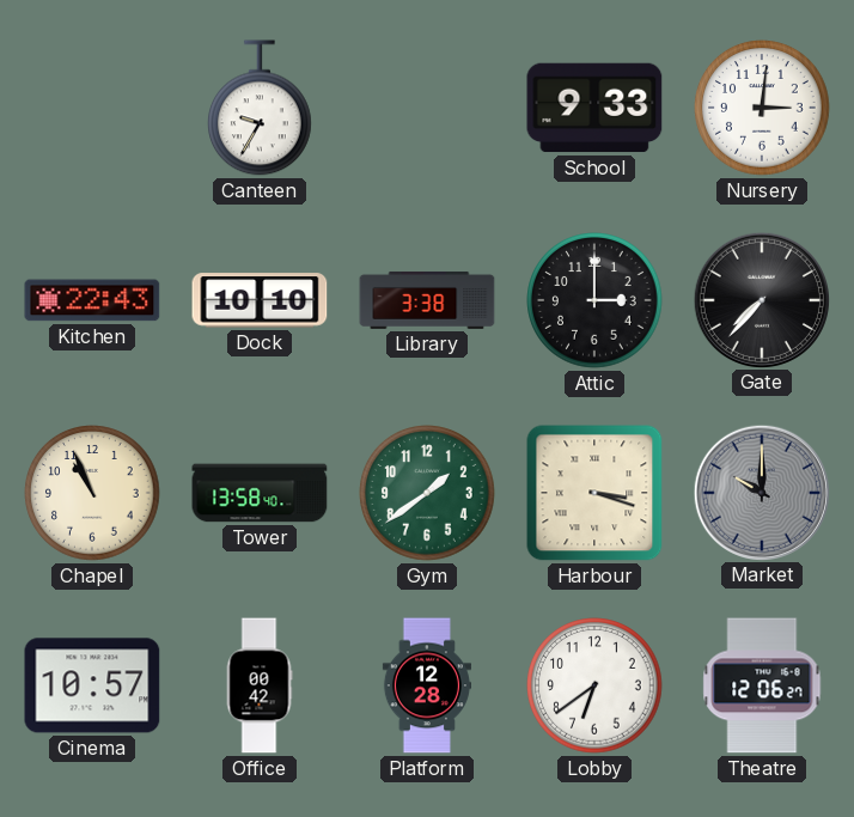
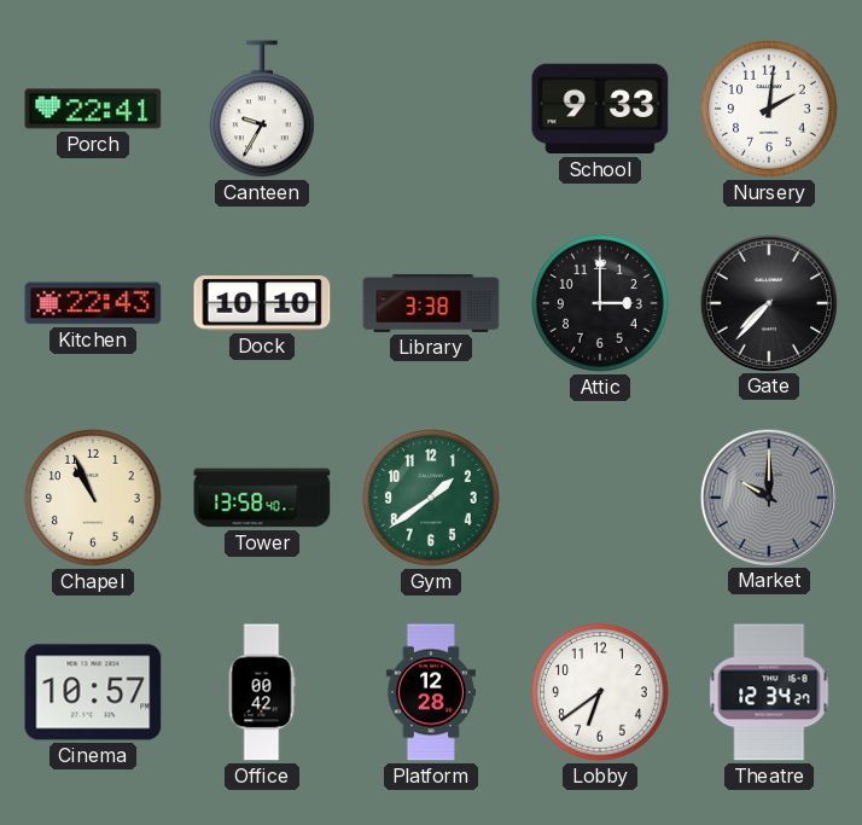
Porch: none -> 22:41 (93, 109)
Nursery: 3:01 -> 2:01 (769, 109)
Harbour: 3:18 -> none (594, 493)
Theatre: 12:06 -> 12:34 (769, 692)
